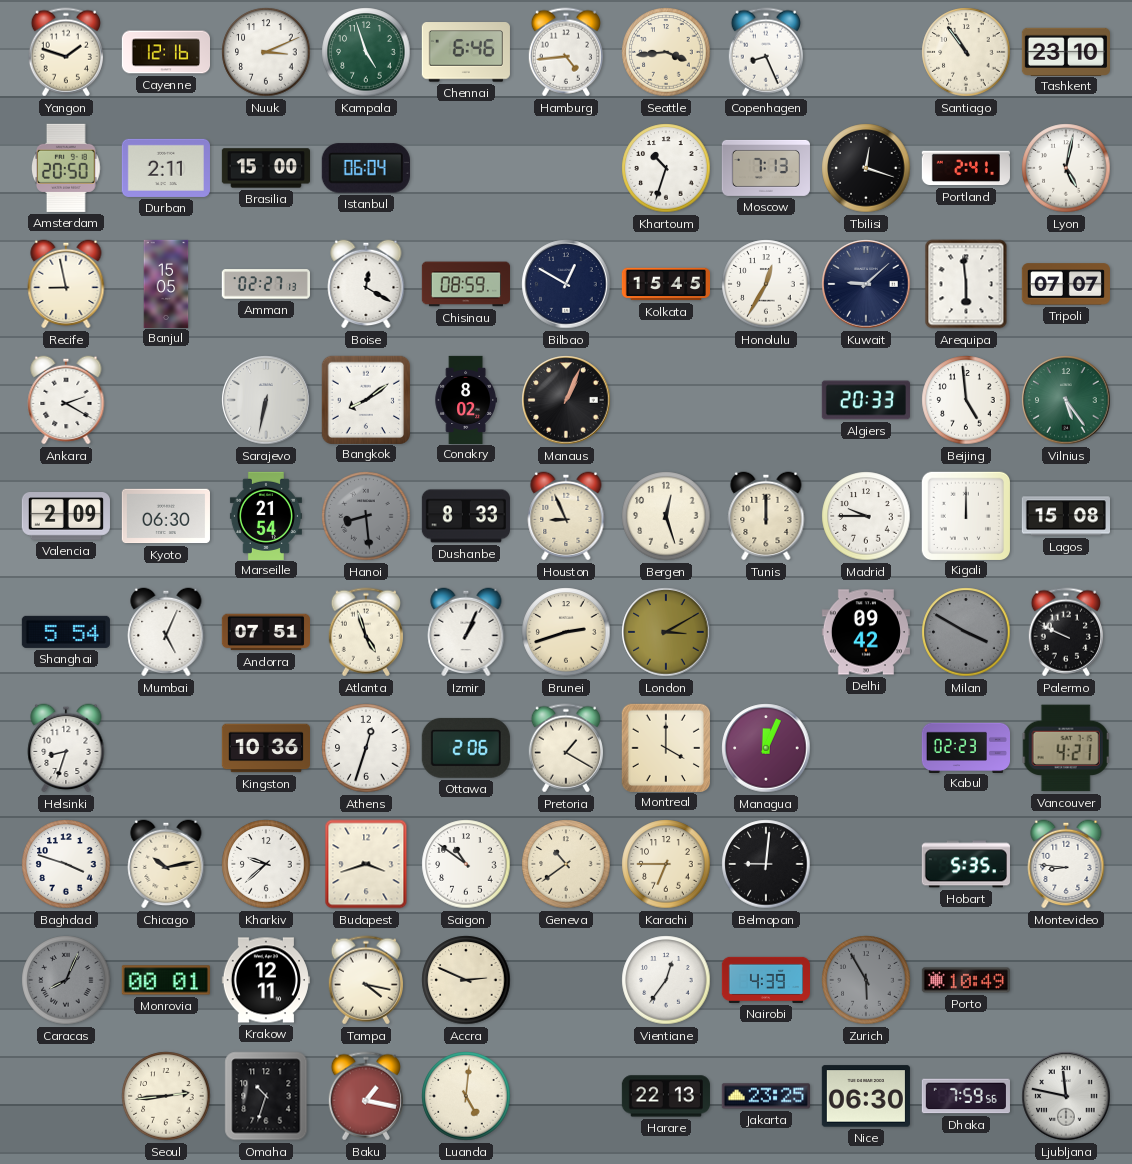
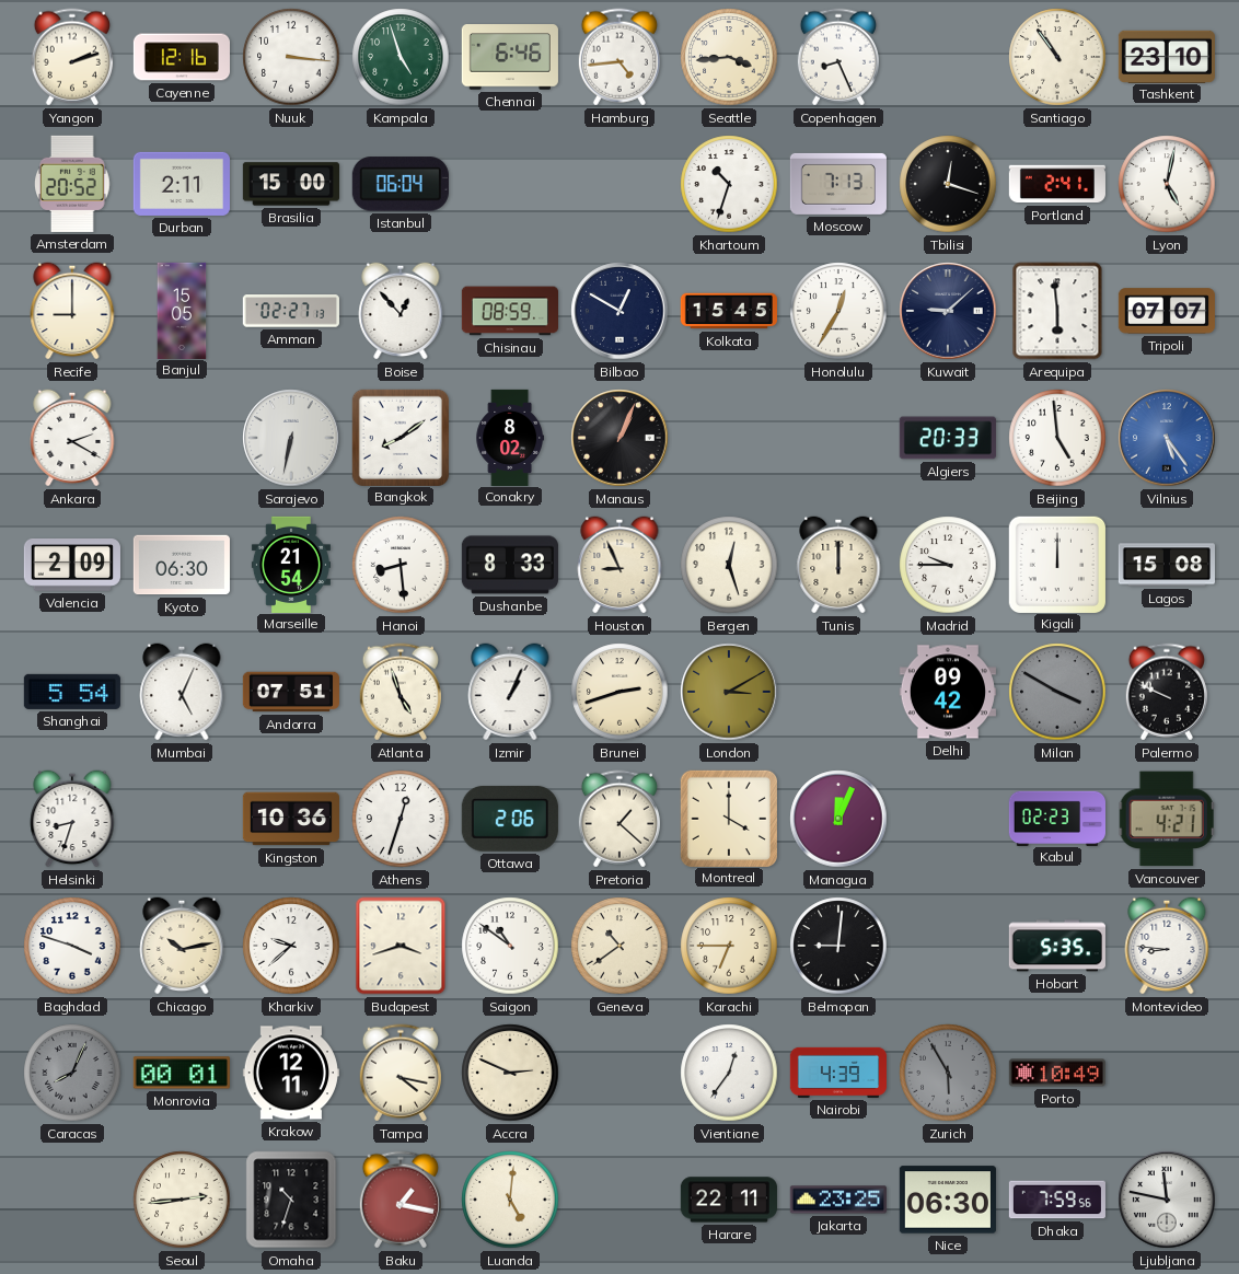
Yangon: 1:48 -> 2:12 (72, 57)
Nuuk: 3:11 -> 3:16 (291, 57)
Amsterdam: 20:50 -> 20:52 (73, 184)
Recife: 8:58 -> 9:00 (72, 311)
Boise: 12:20 -> 12:53 (401, 311)
Vilnius dial: green -> blue (1167, 438)
Hanoi dial: grey -> white (401, 565)
Pretoria: 1:20 -> 1:22 (619, 819)
Harare: 22:13 -> 22:11 (729, 1200)
